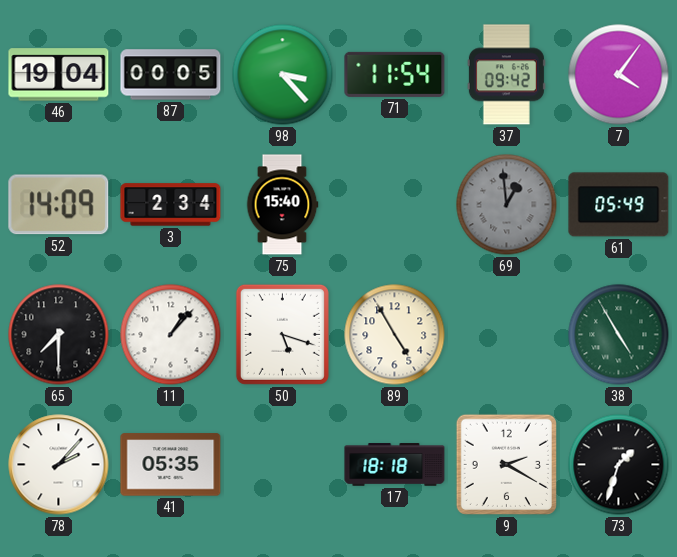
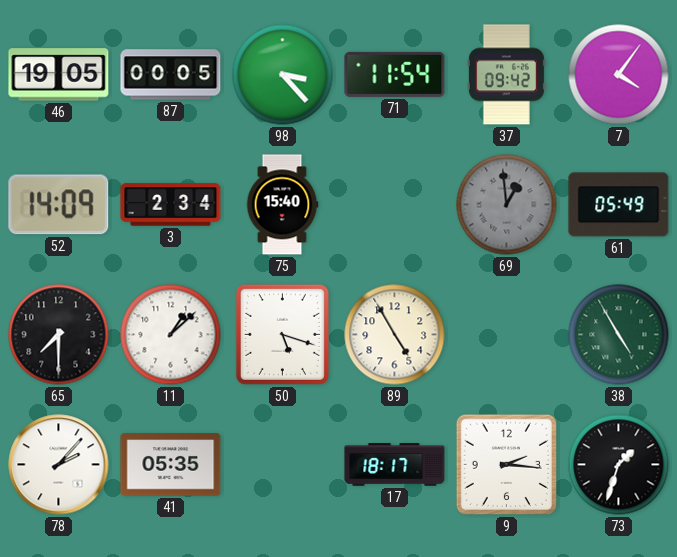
46: 19:04 -> 19:05 (59, 75)
11: 1:07 -> 1:08 (171, 335)
17: 18:18 -> 18:17 (395, 465)
9: 2:20 -> 2:16 (506, 464)
